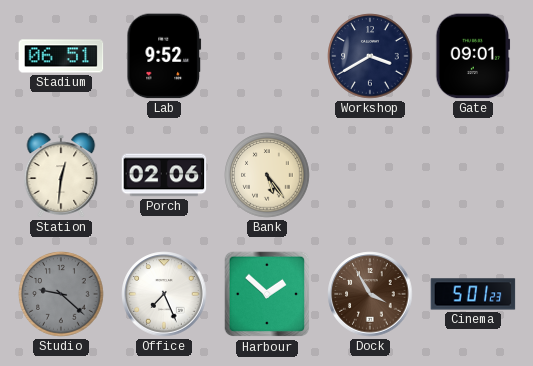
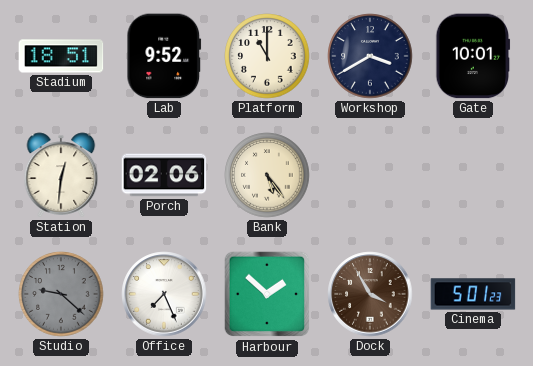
Stadium: 06:51 -> 18:51 (61, 56)
Platform: none -> 11:00 (267, 56)
Gate: 09:01 -> 10:01 (473, 56)
